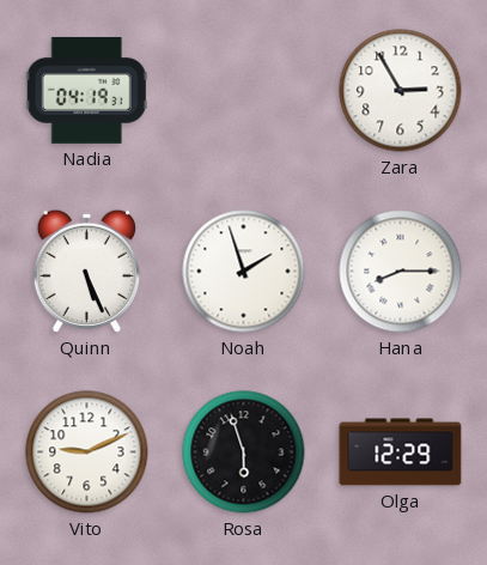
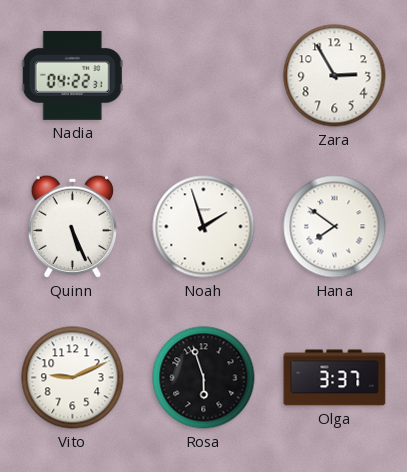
Nadia: 04:19 -> 04:22 (72, 75)
Hana: 8:15 -> 7:51 (335, 227)
Olga: 12:29 -> 3:37 (335, 378)
